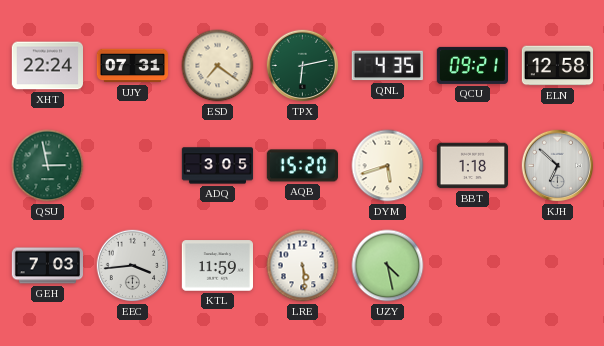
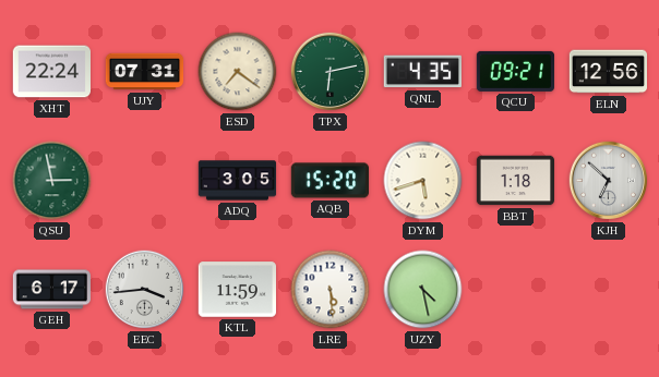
ELN: 12:58 -> 12:56 (608, 72)
GEH: 7:03 -> 6:17 (51, 290)
